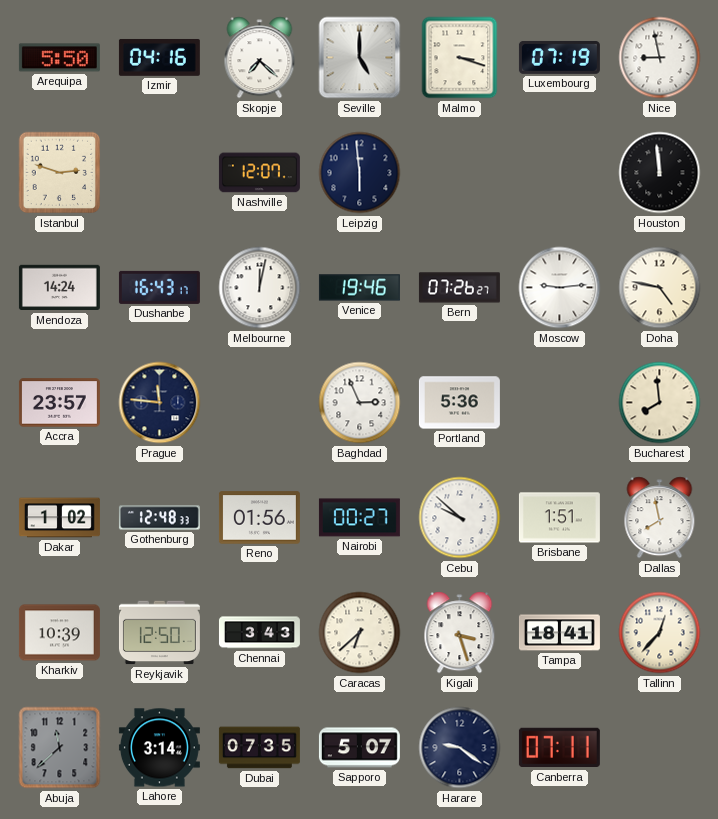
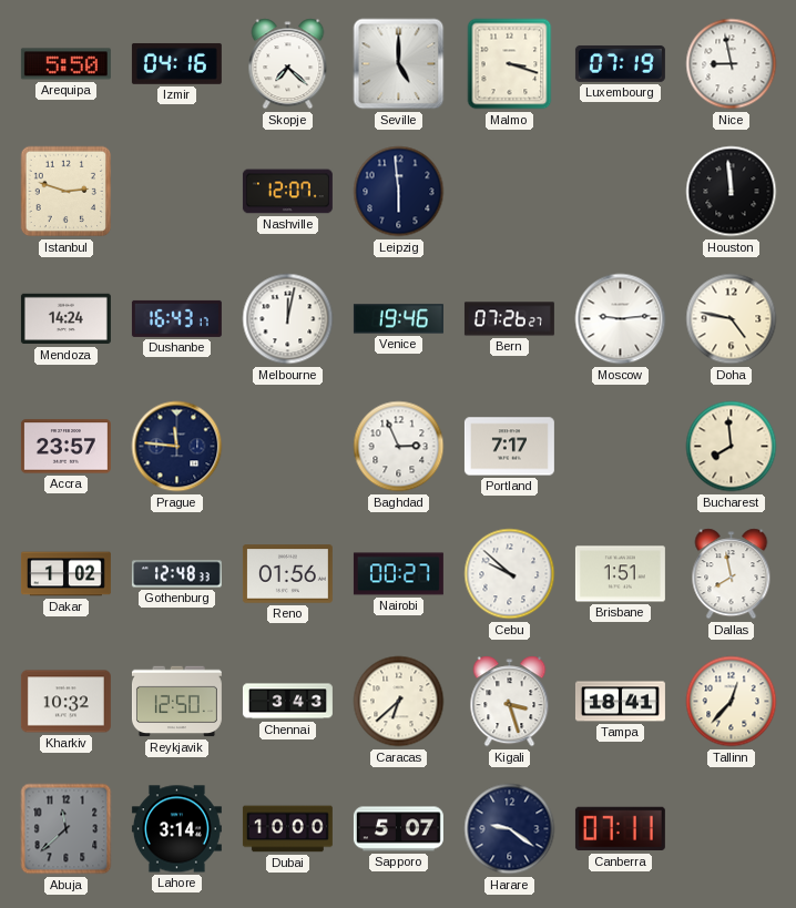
Portland: 5:36 -> 7:17 (509, 447)
Kharkiv: 10:39 -> 10:32 (65, 702)
Dubai: 07:35 -> 10:00 (287, 829)
